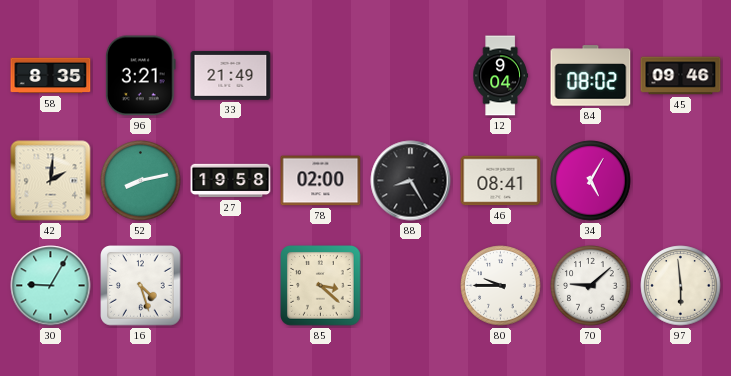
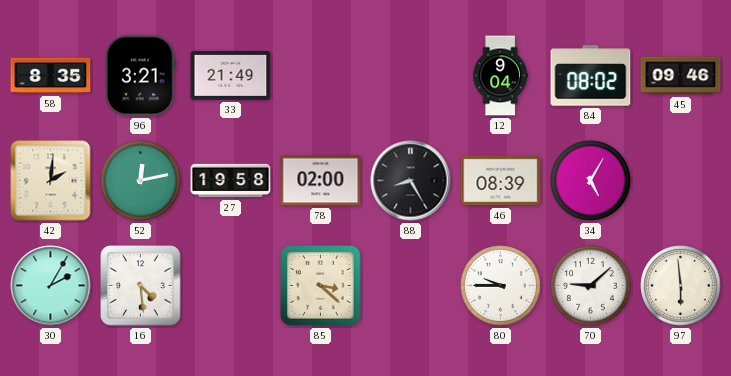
52: 8:13 -> 12:13 (141, 181)
46: 08:41 -> 08:39 (501, 181)
30: 9:05 -> 2:05 (51, 286)
16: 4:27 -> 4:29 (141, 286)
